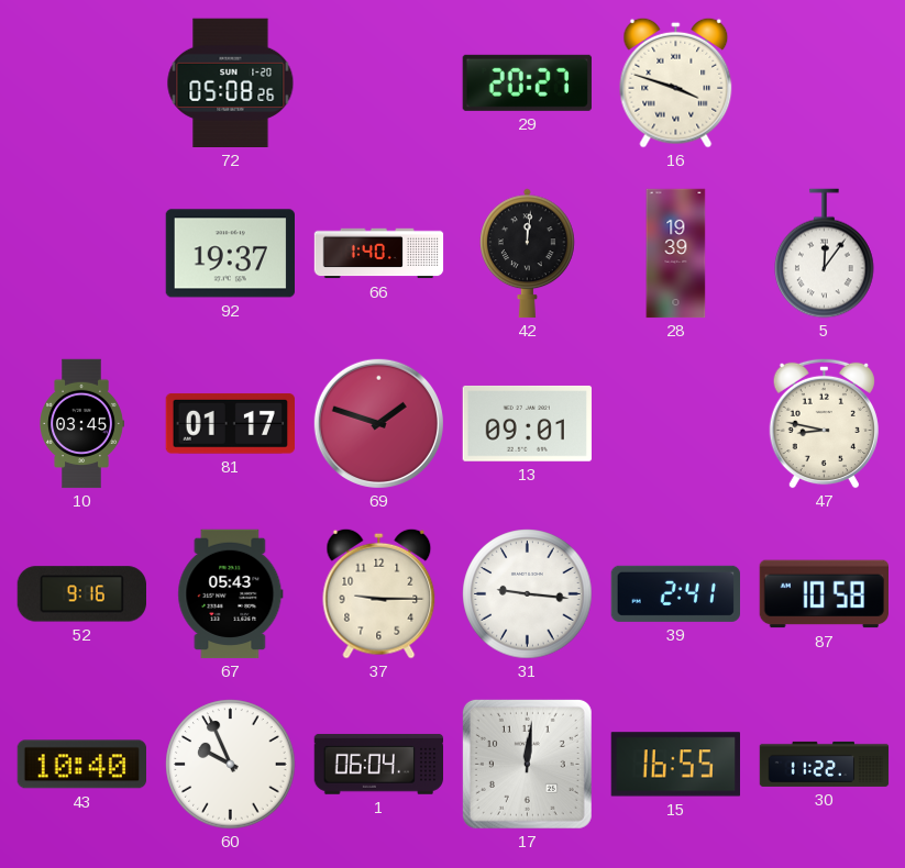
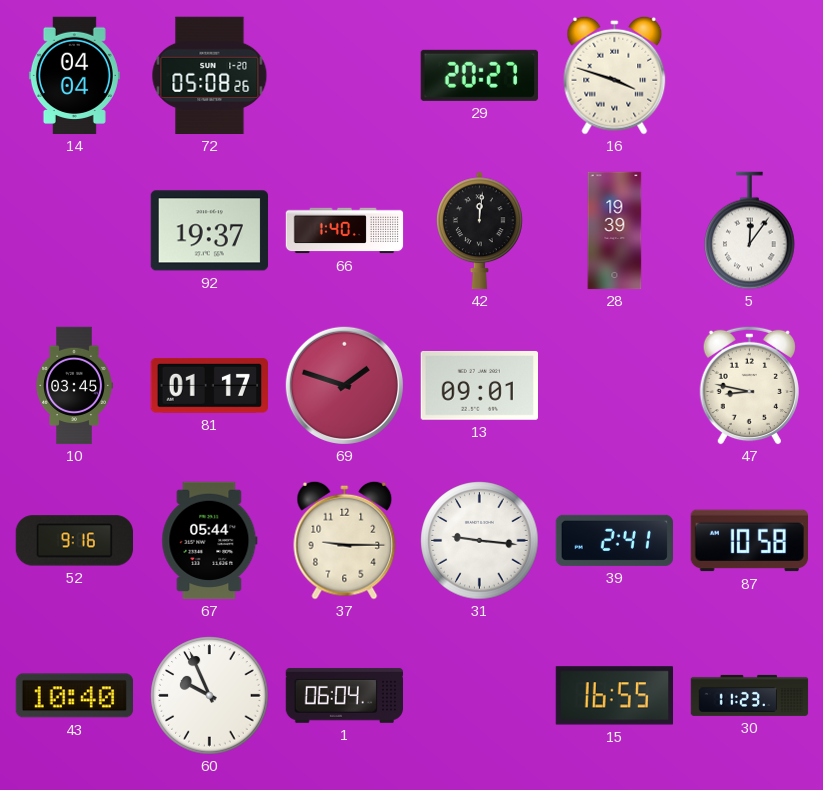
14: none -> 04:04 (74, 76)
67: 05:43 -> 05:44 (210, 541)
17: 12:01 -> none (527, 764)
30: 11:22 -> 11:23 (750, 695)
